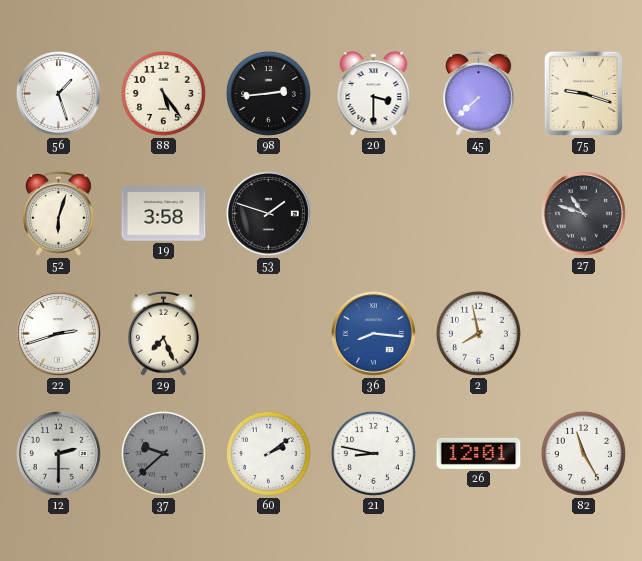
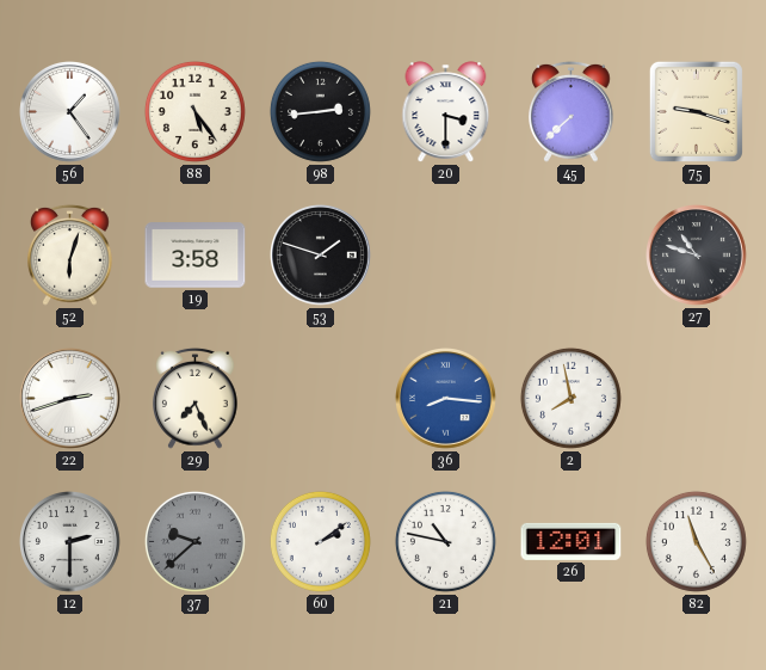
56: 1:27 -> 1:24 (70, 112)
21: 8:47 -> 10:47 (445, 541)
